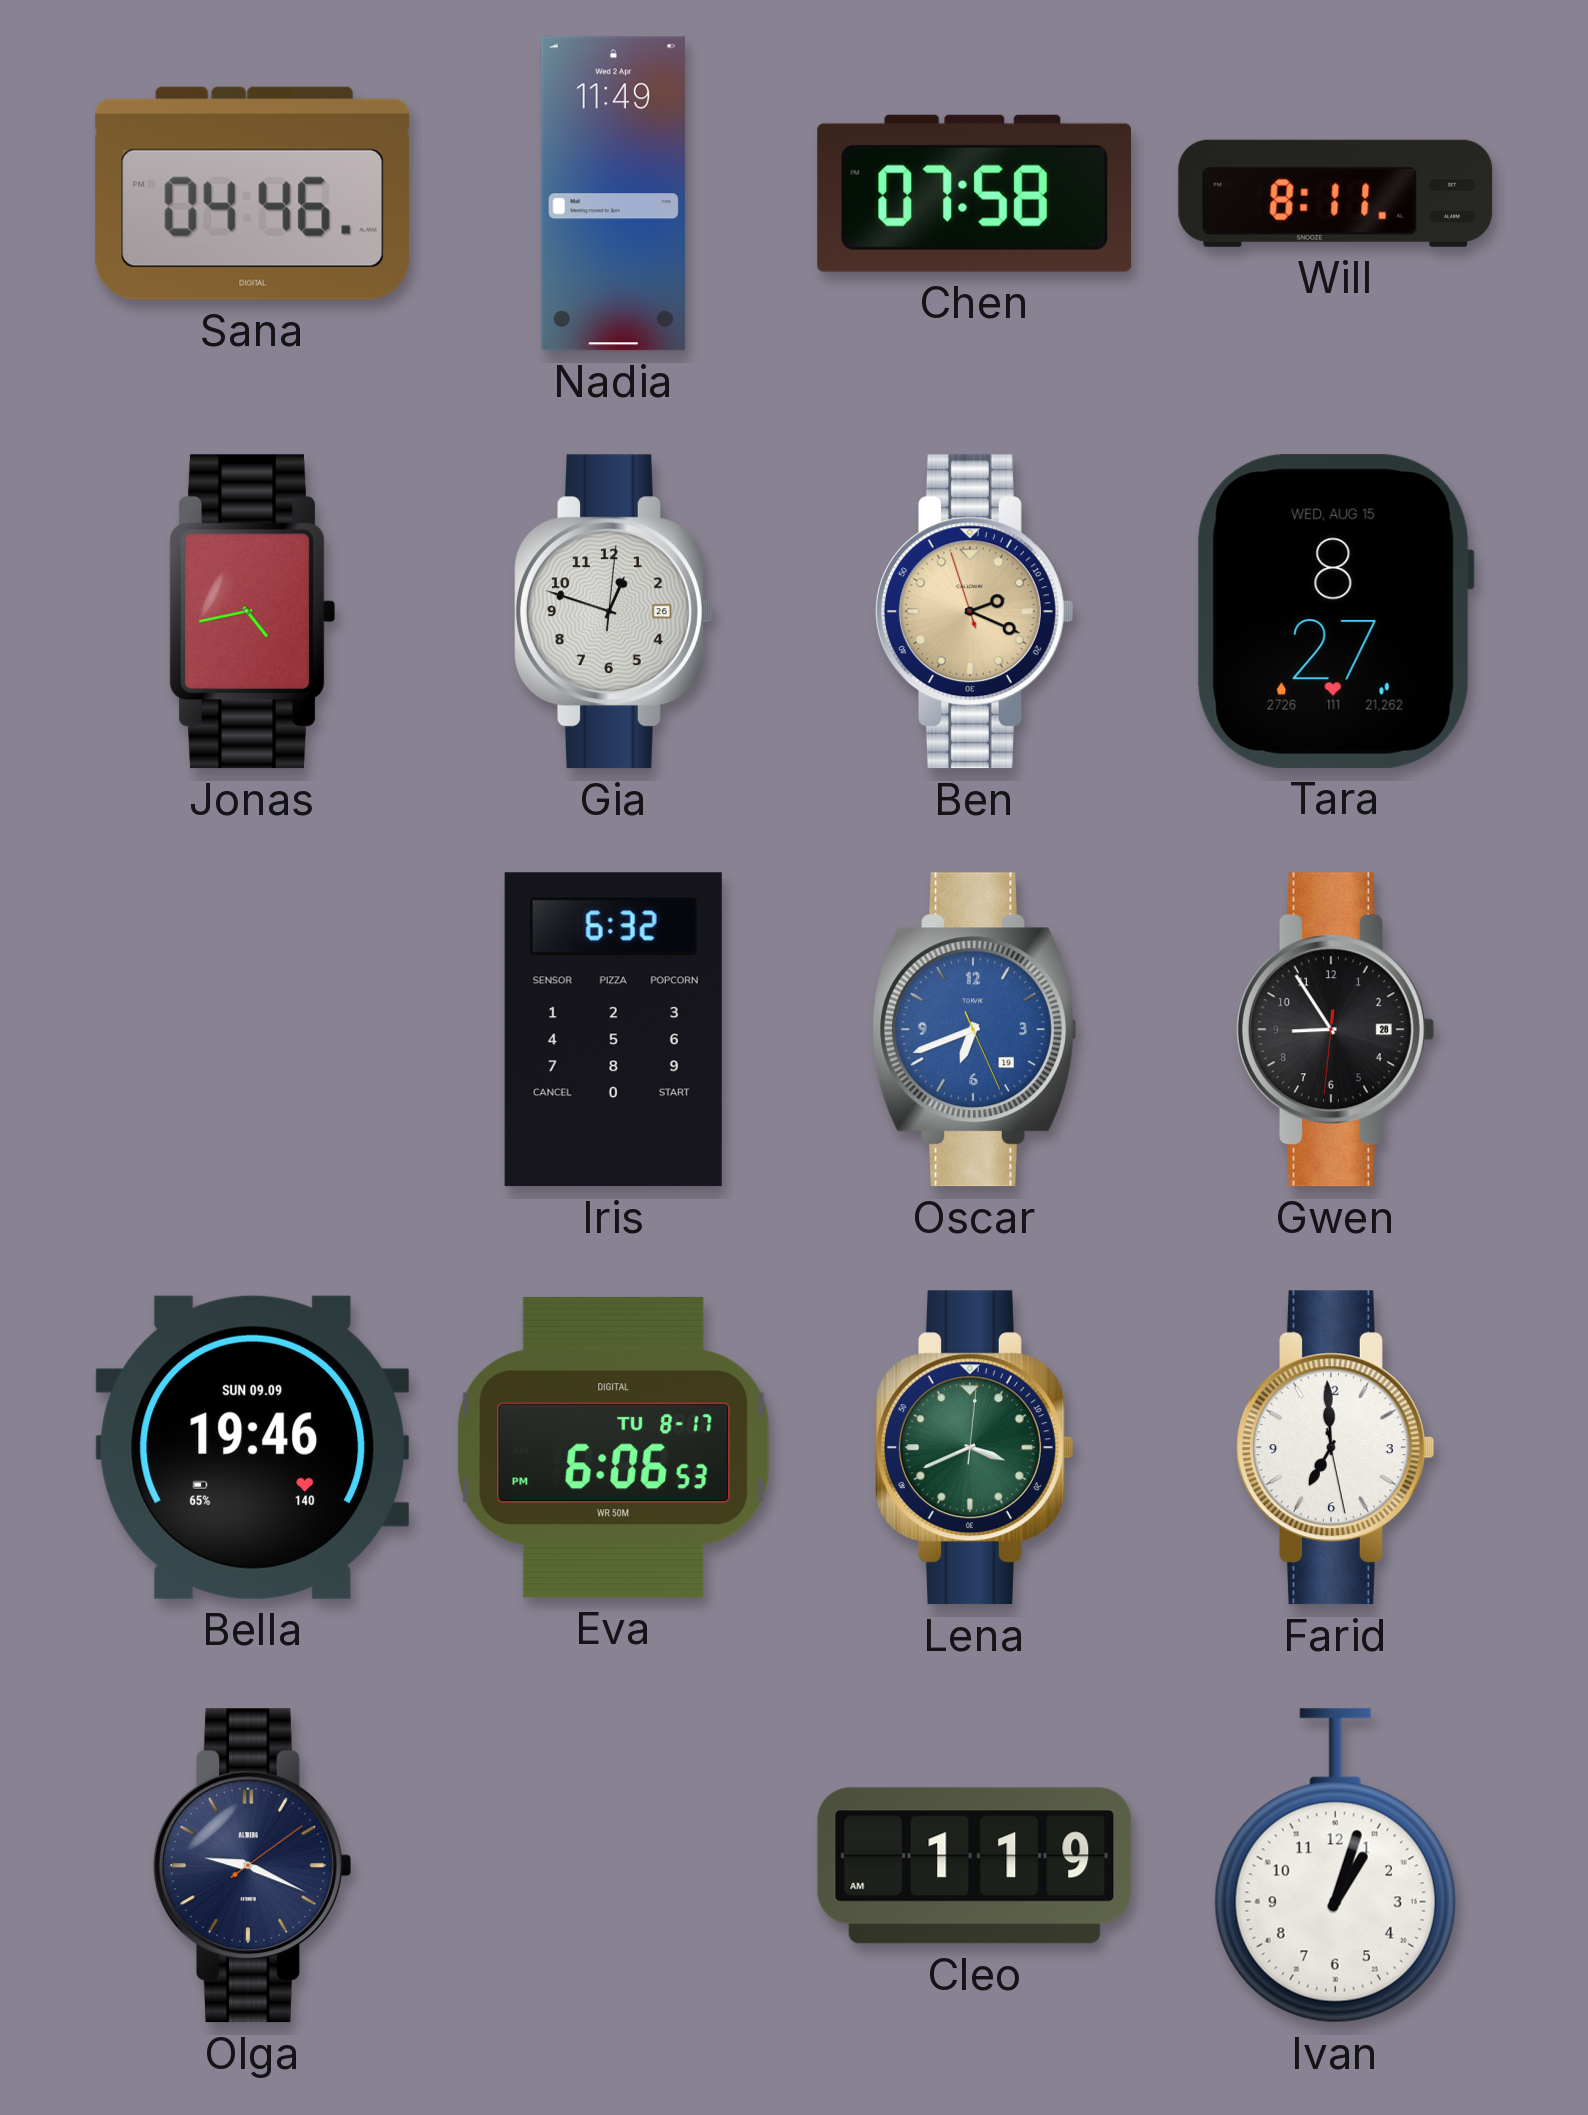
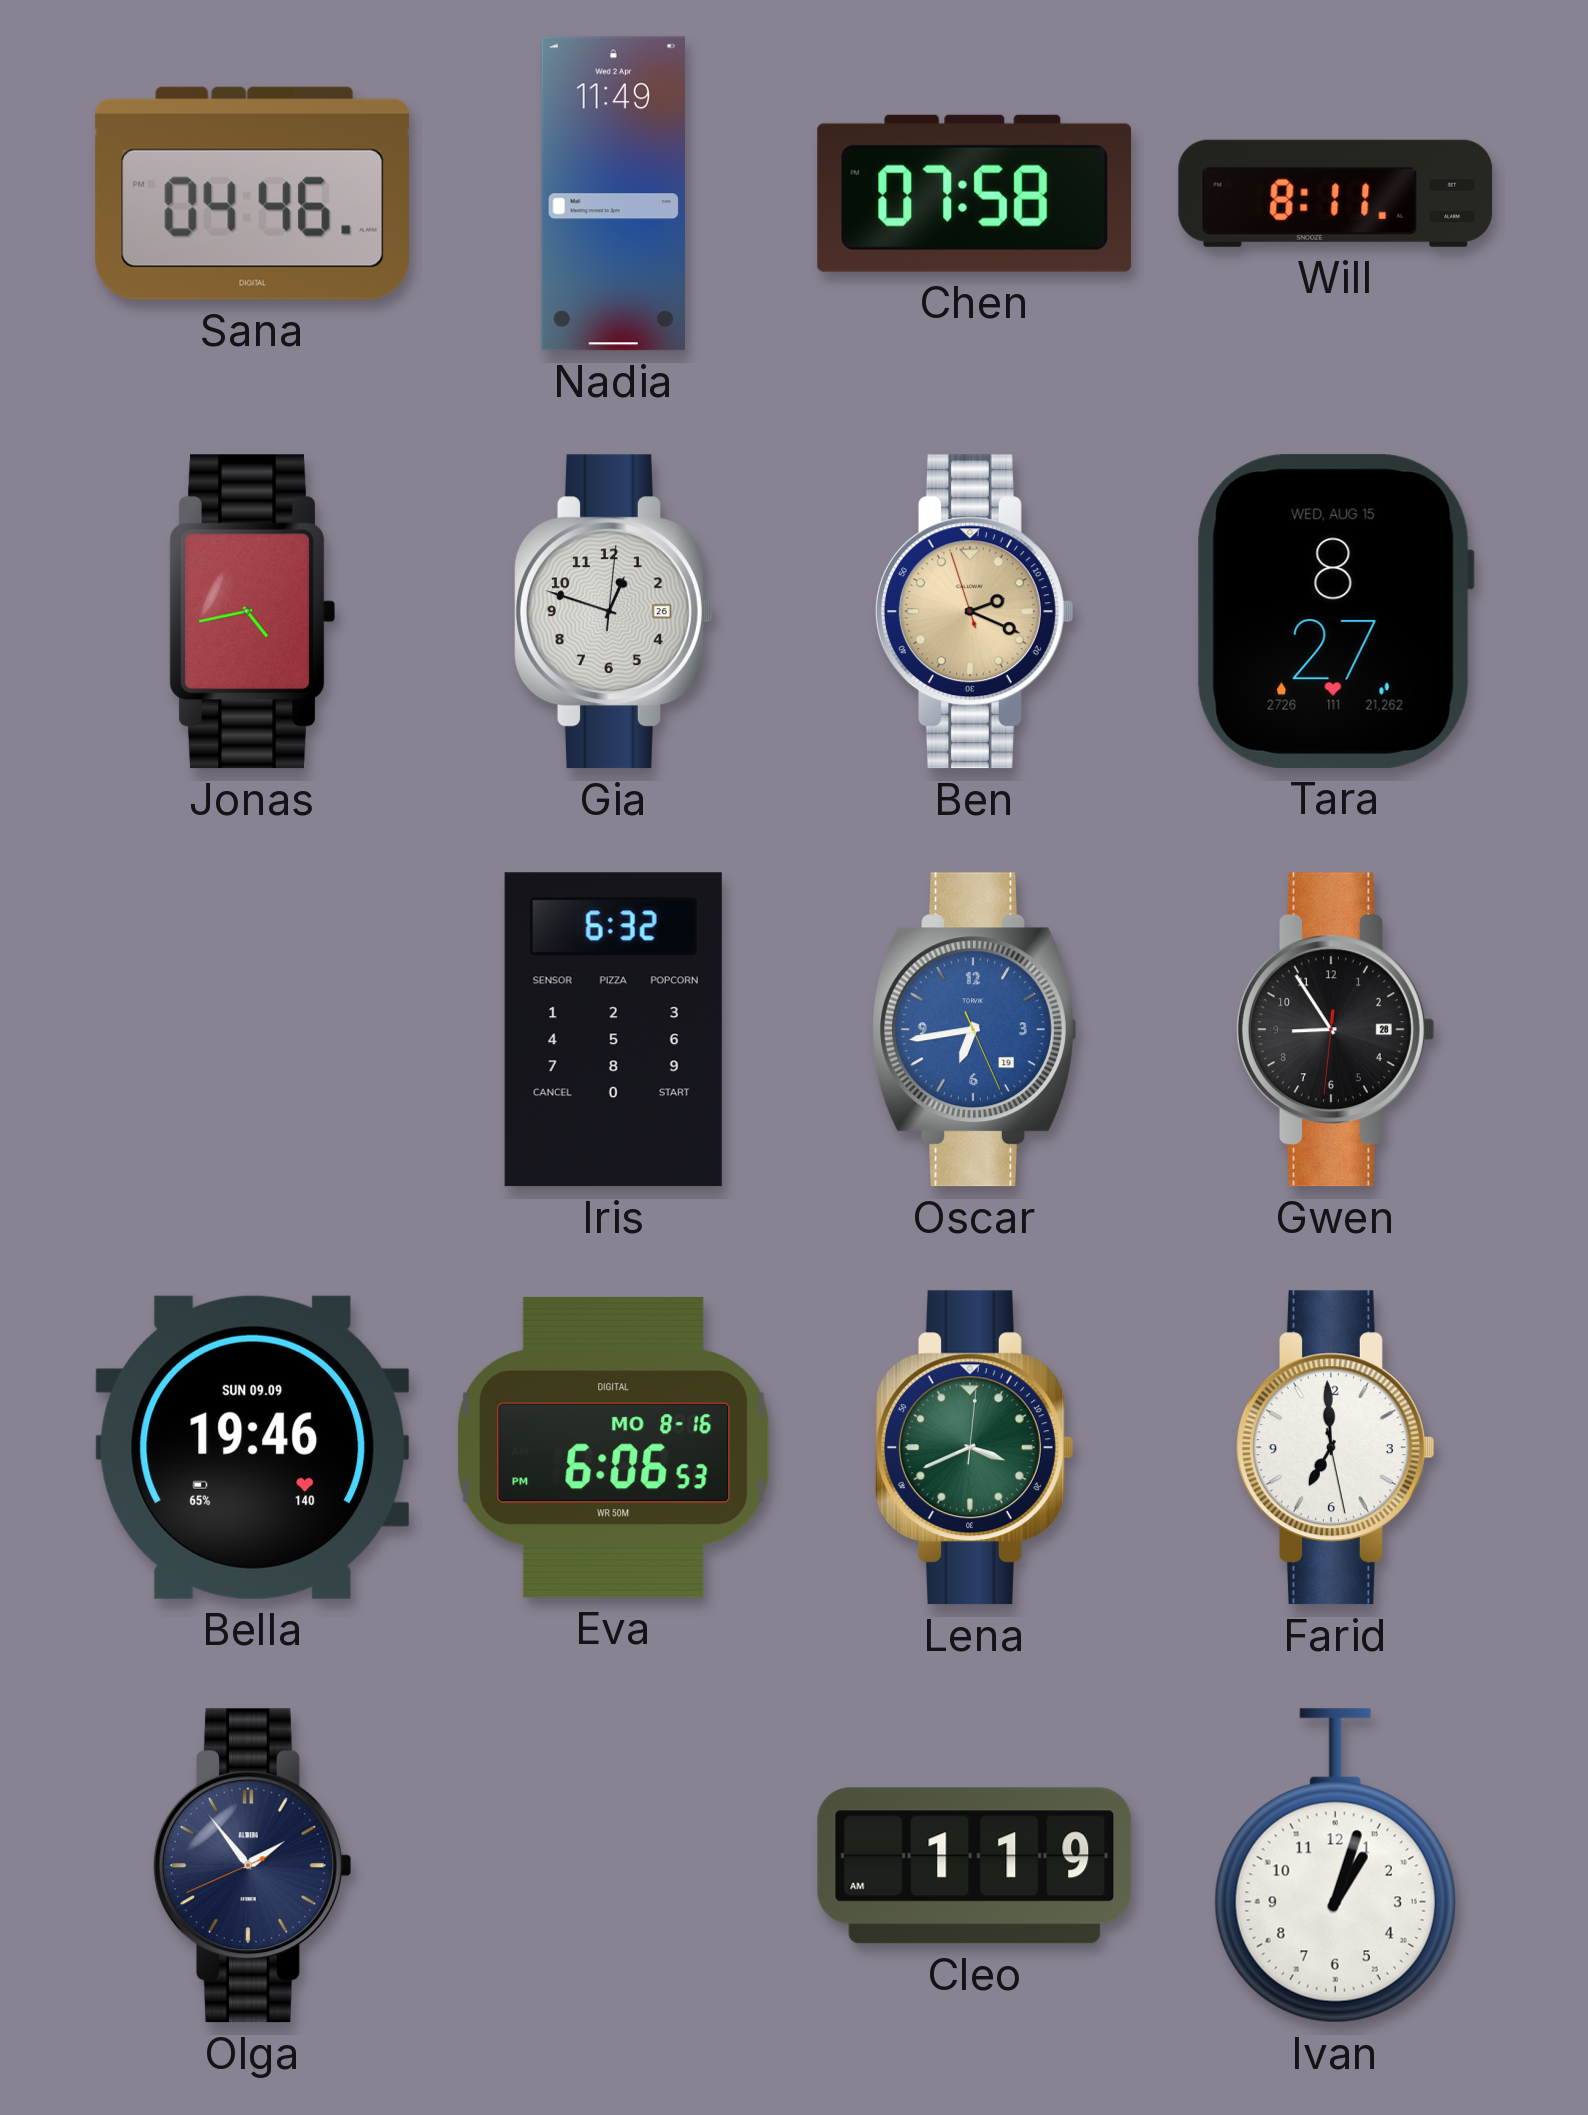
Oscar: 6:41 -> 6:43 (975, 1030)
Eva date: TU 8-17 -> MO 8-16 (614, 1447)
Olga: 9:19 -> 1:53 (252, 1866)
